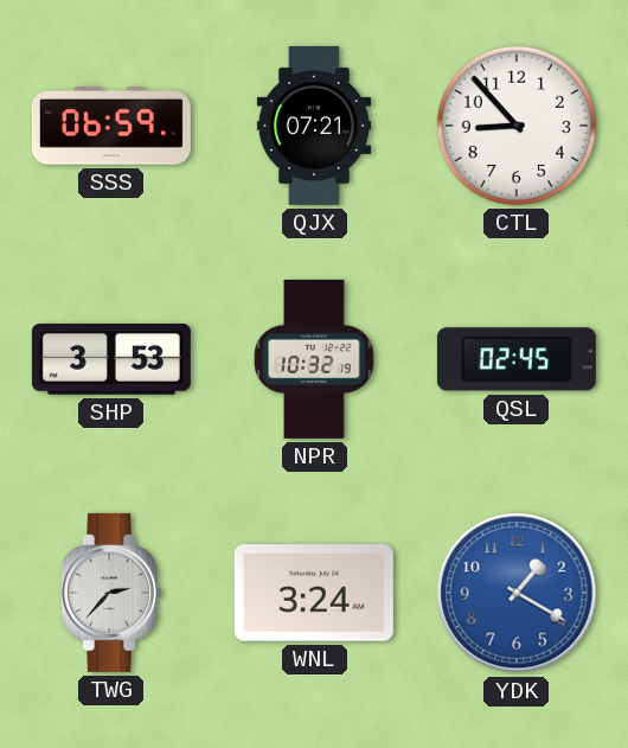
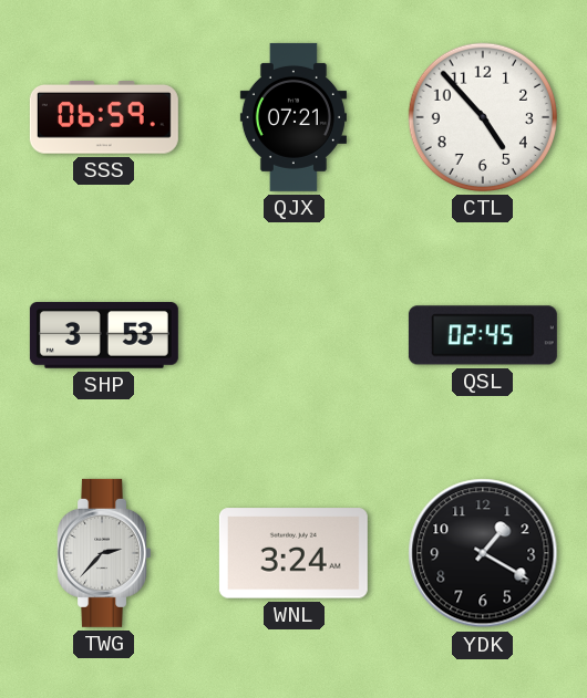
CTL: 8:53 -> 4:53 (483, 117)
NPR: 10:32 -> none (314, 359)
YDK dial: blue -> black (483, 553)
